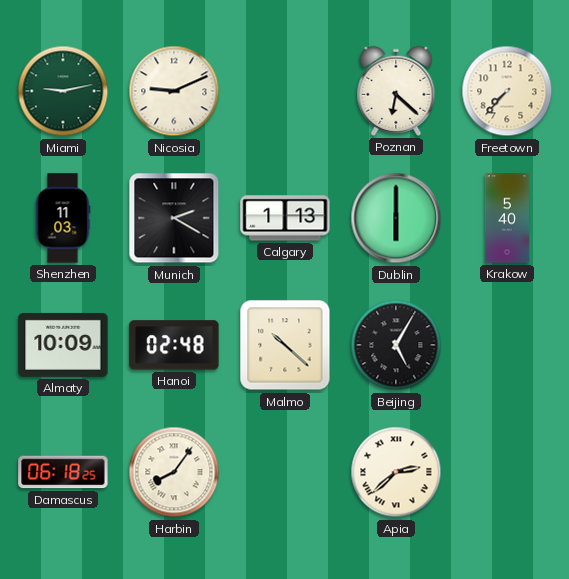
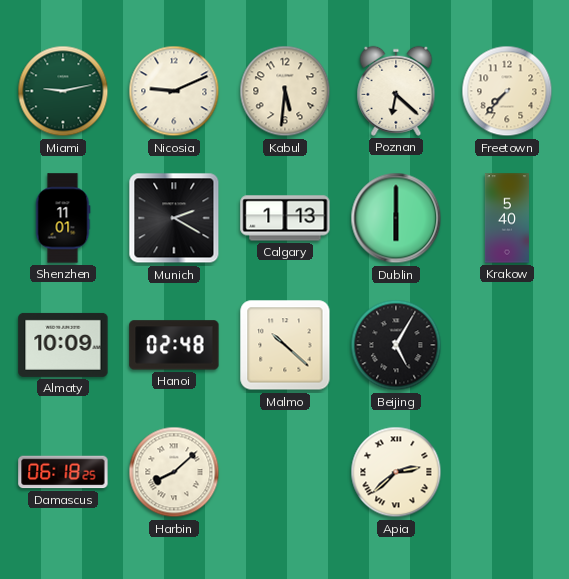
Kabul: none -> 5:31 (285, 91)
Shenzhen: 11:03 -> 11:01 (63, 218)
Harbin: 8:06 -> 8:08 (174, 472)
